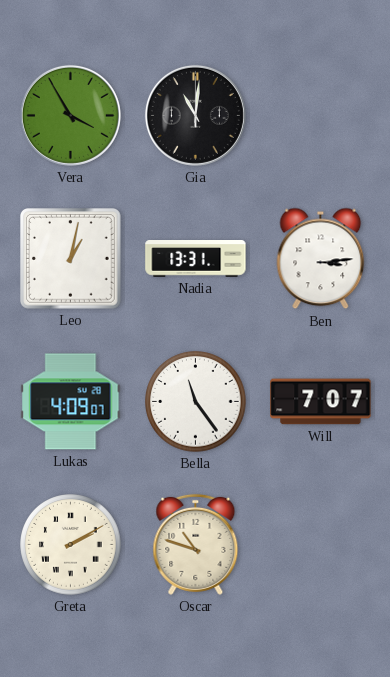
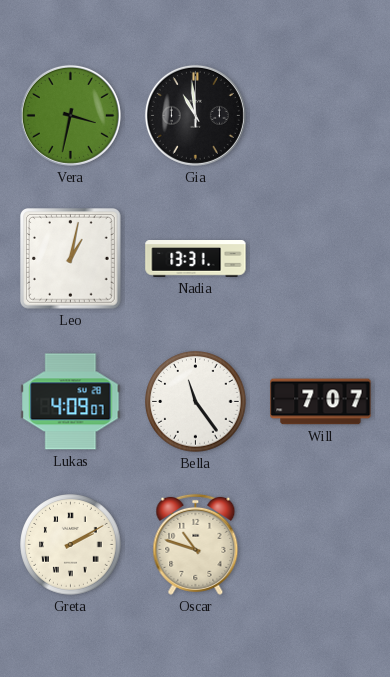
Vera: 3:55 -> 3:32 (70, 115)
Gia: 11:01 -> 10:59 (195, 115)
Ben: 3:14 -> none (321, 259)
